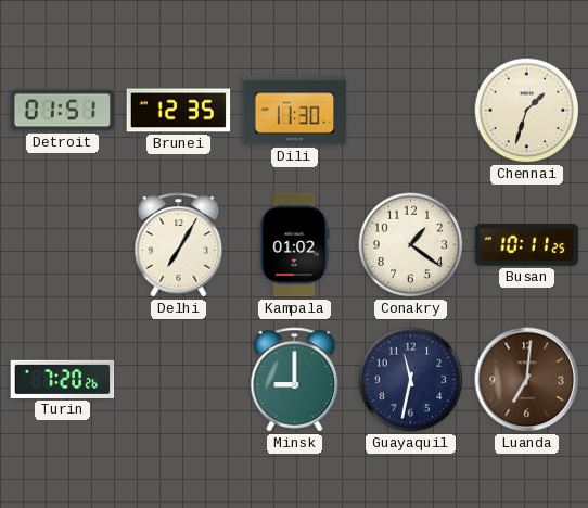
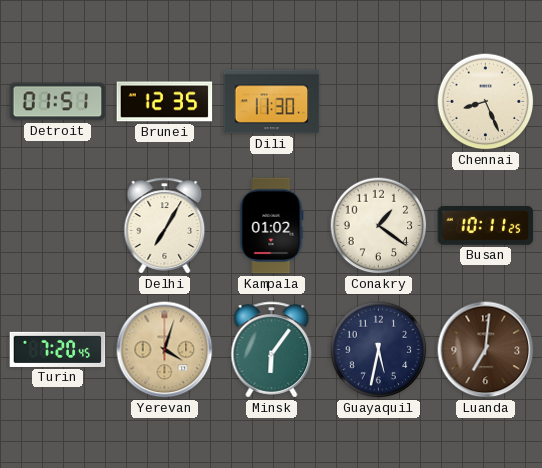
Chennai: 1:33 -> 8:26 (486, 102)
Turin: 7:20:26 -> 7:20:45 (58, 349)
Yerevan: none -> 4:03 (165, 350)
Minsk: 9:00 -> 6:06 (272, 350)
Guayaquil: 11:32 -> 5:32 (379, 350)
